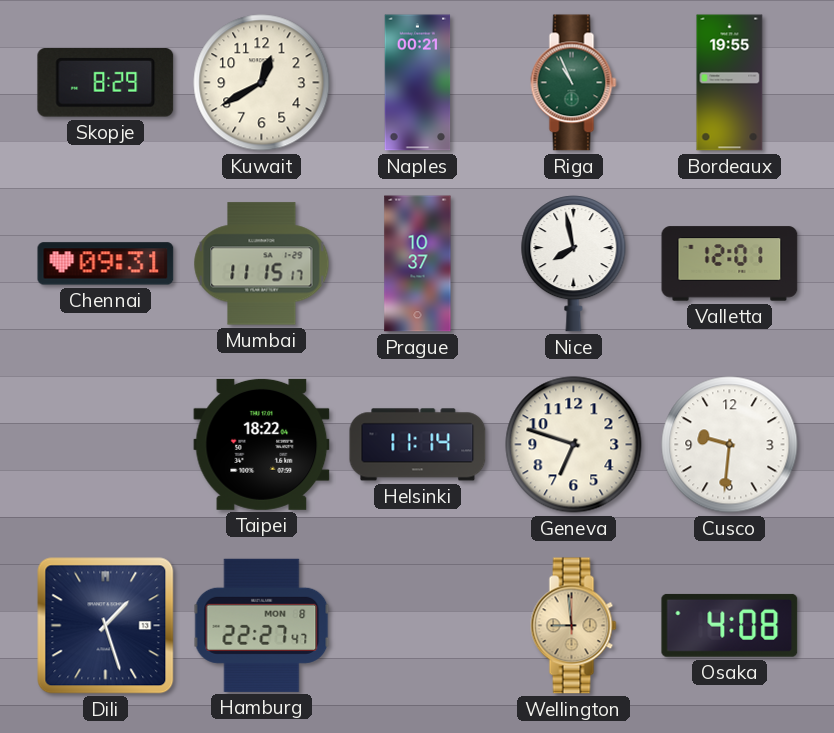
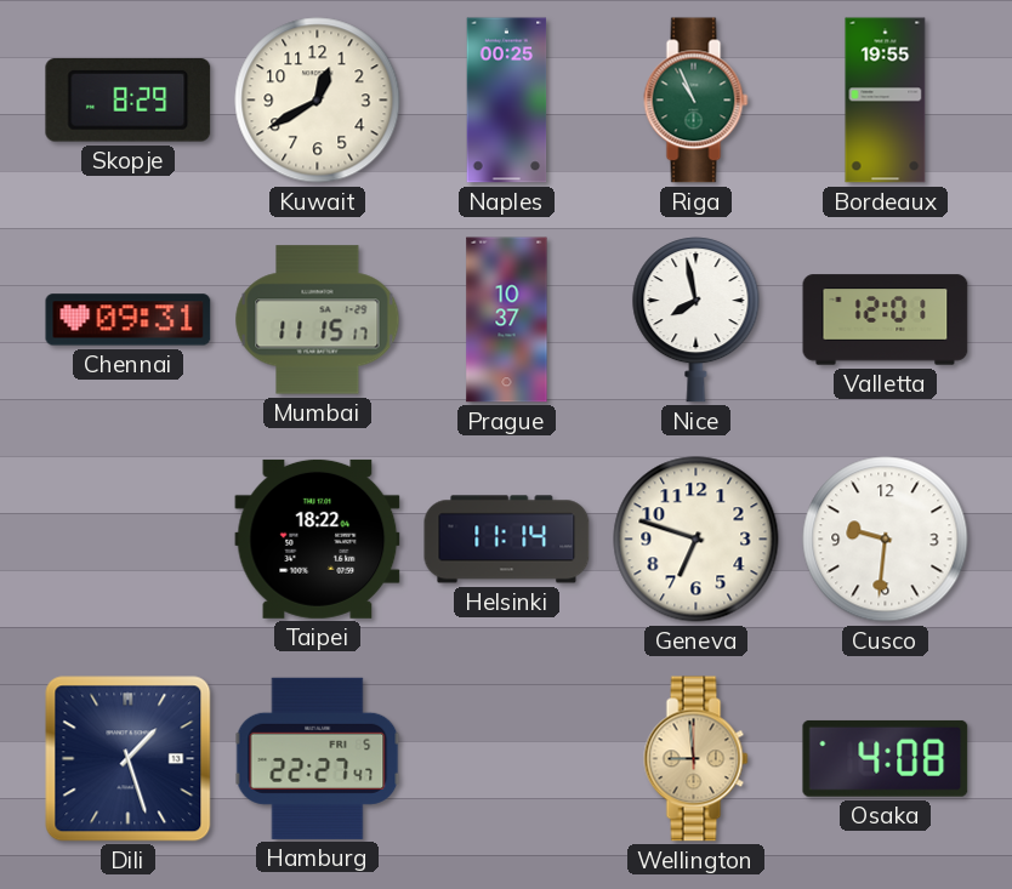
Naples: 00:21 -> 00:25 (507, 101)
Hamburg date: MON 8 -> FRI 5 (318, 758)
